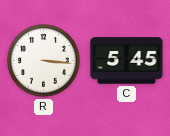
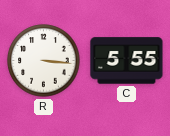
C: 5:45 -> 5:55 (127, 61)
